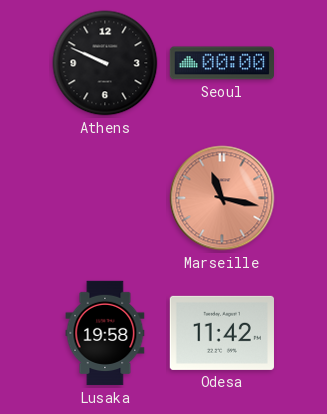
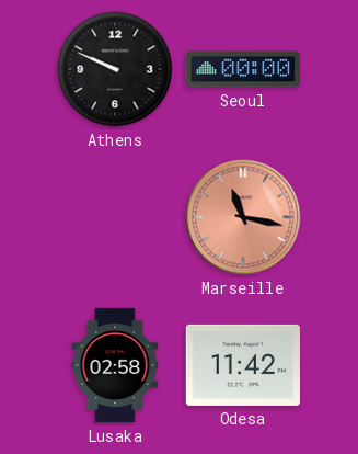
Lusaka: 19:58 -> 02:58 (115, 365)
